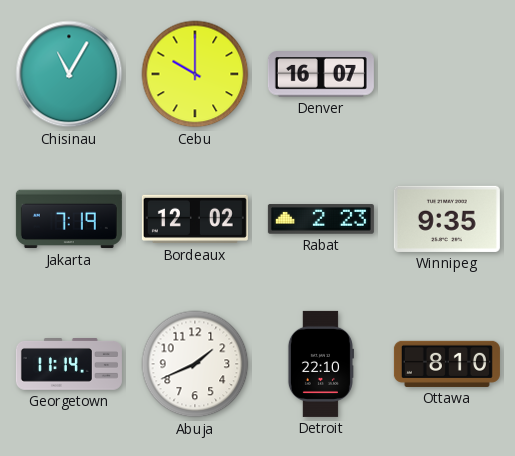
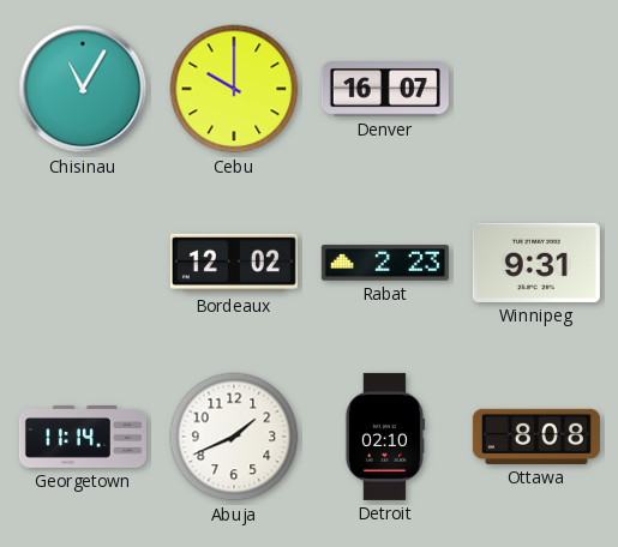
Jakarta: 7:19 -> none (69, 219)
Winnipeg: 9:35 -> 9:31 (536, 263)
Detroit: 22:10 -> 02:10 (384, 437)
Ottawa: 8:10 -> 8:08 (536, 437)
